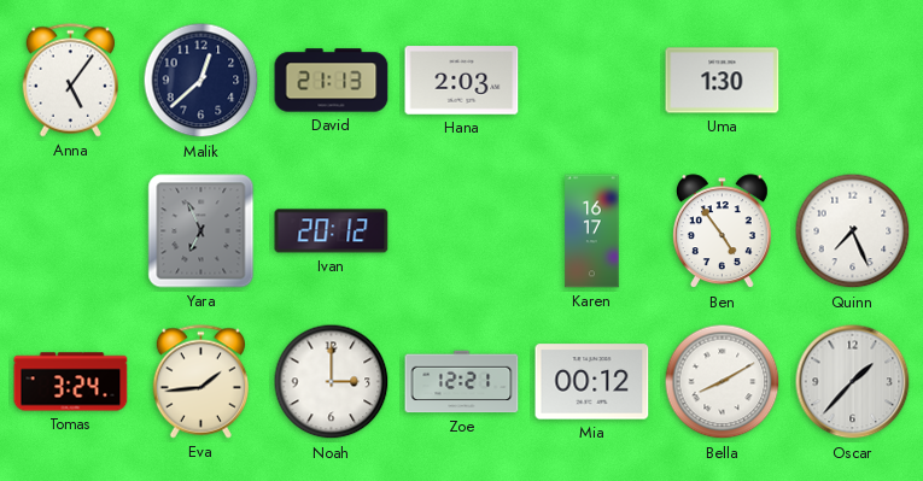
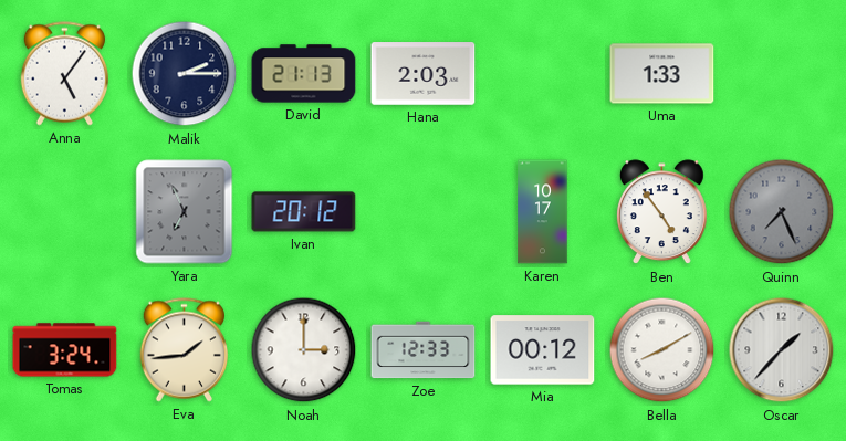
Malik: 12:38 -> 2:15 (185, 74)
Uma: 1:30 -> 1:33 (662, 74)
Karen: 16:17 -> 10:17 (543, 212)
Quinn dial: white -> grey (782, 212)
Zoe: 12:21 -> 12:33 (424, 350)
